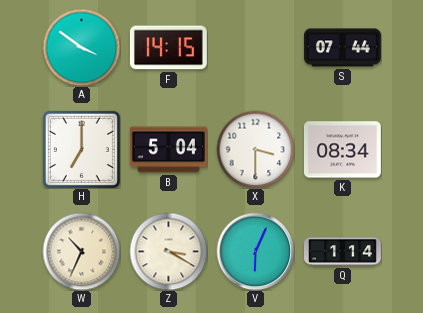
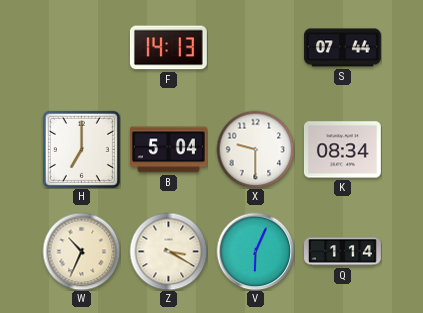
A: 3:51 -> none (81, 47)
F: 14:15 -> 14:13 (168, 48)
X: 3:30 -> 9:30 (255, 149)
